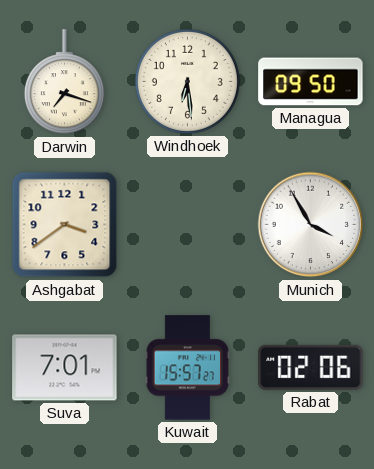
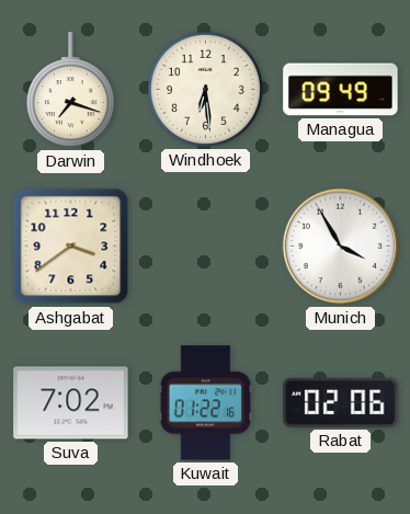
Managua: 09:50 -> 09:49 (341, 90)
Suva: 7:01 -> 7:02 (71, 403)
Kuwait: 15:57 -> 01:22 (205, 403)
